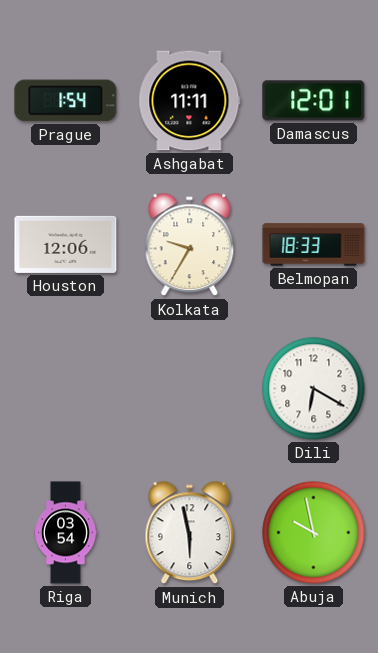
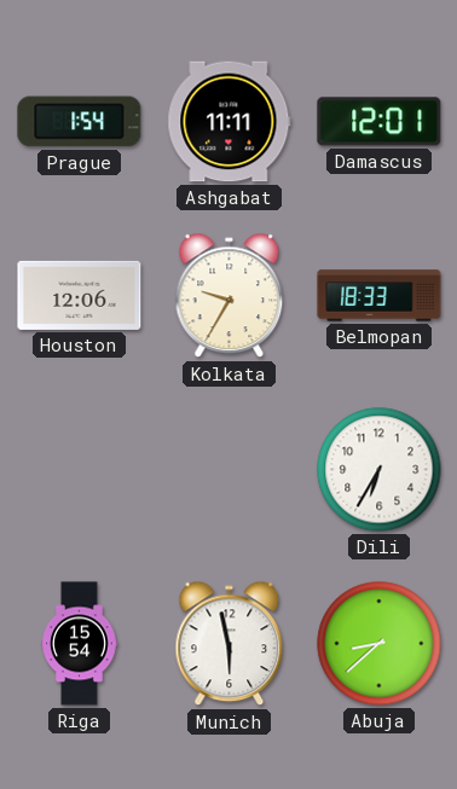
Dili: 6:20 -> 6:35 (380, 470)
Riga: 03:54 -> 15:54 (80, 644)
Abuja: 9:58 -> 8:38 (380, 644)
